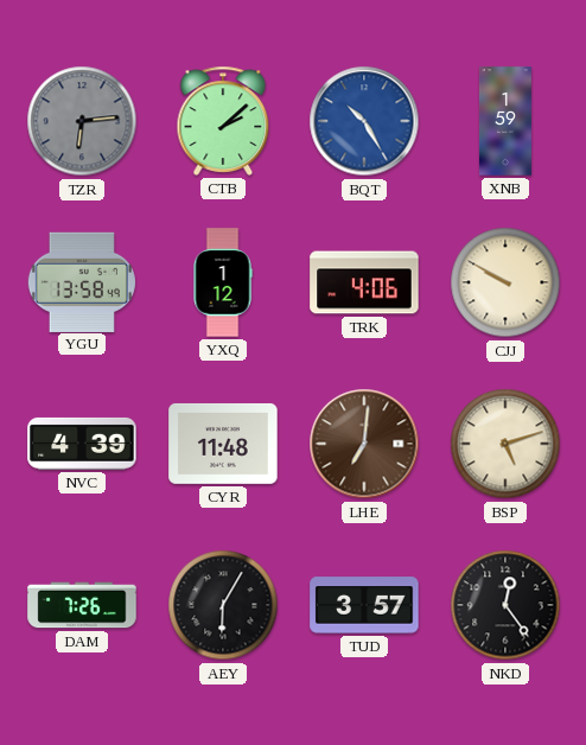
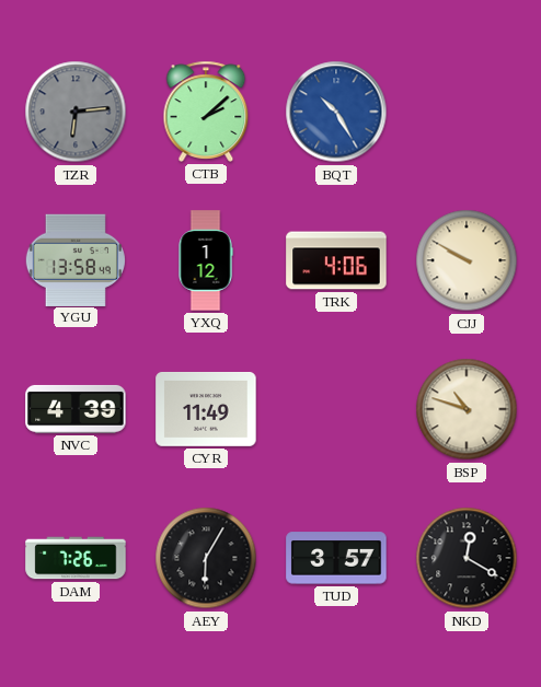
XNB: 1:59 -> none (505, 121)
CYR: 11:48 -> 11:49 (206, 409)
LHE: 7:01 -> none (364, 444)
BSP: 5:12 -> 10:48 (467, 409)
NKD: 12:24 -> 12:20 (467, 558)
